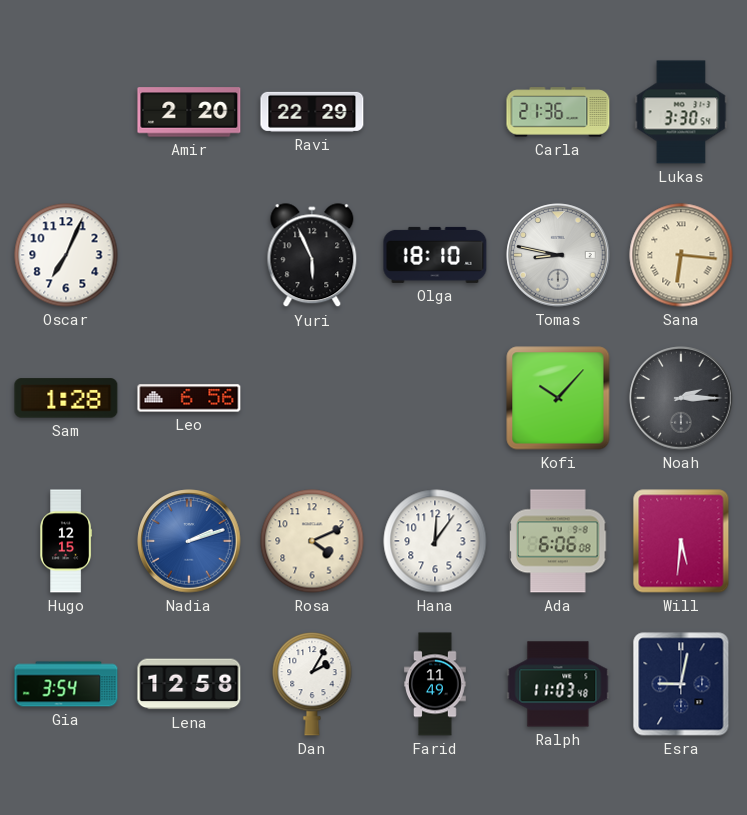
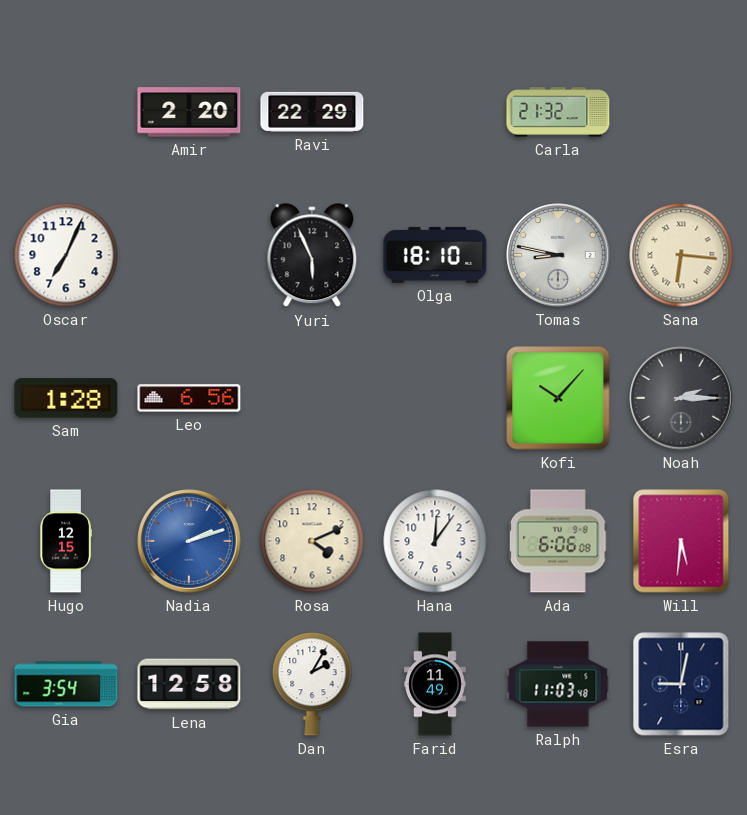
Carla: 21:36 -> 21:32 (558, 112)
Lukas: 3:30 -> none (681, 112)
